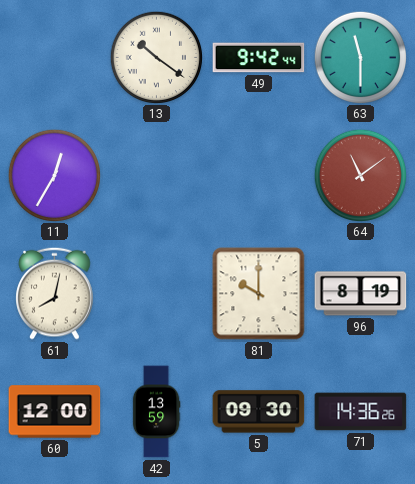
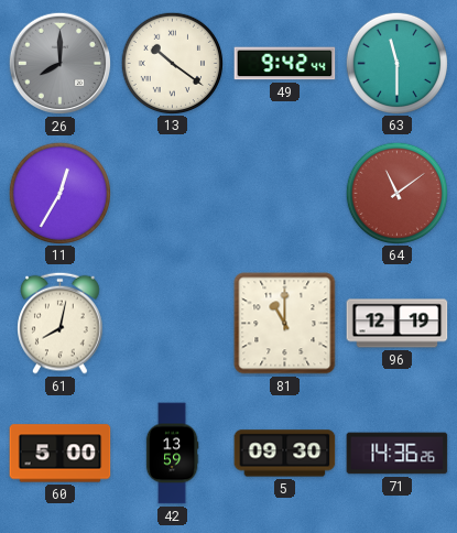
26: none -> 8:00 (61, 64)
81: 10:00 -> 11:00 (285, 324)
96: 8:19 -> 12:19 (398, 324)
60: 12:00 -> 5:00 (61, 454)
